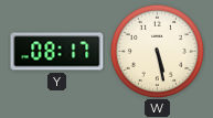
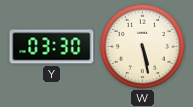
Y: 08:17 -> 03:30 (52, 47)
